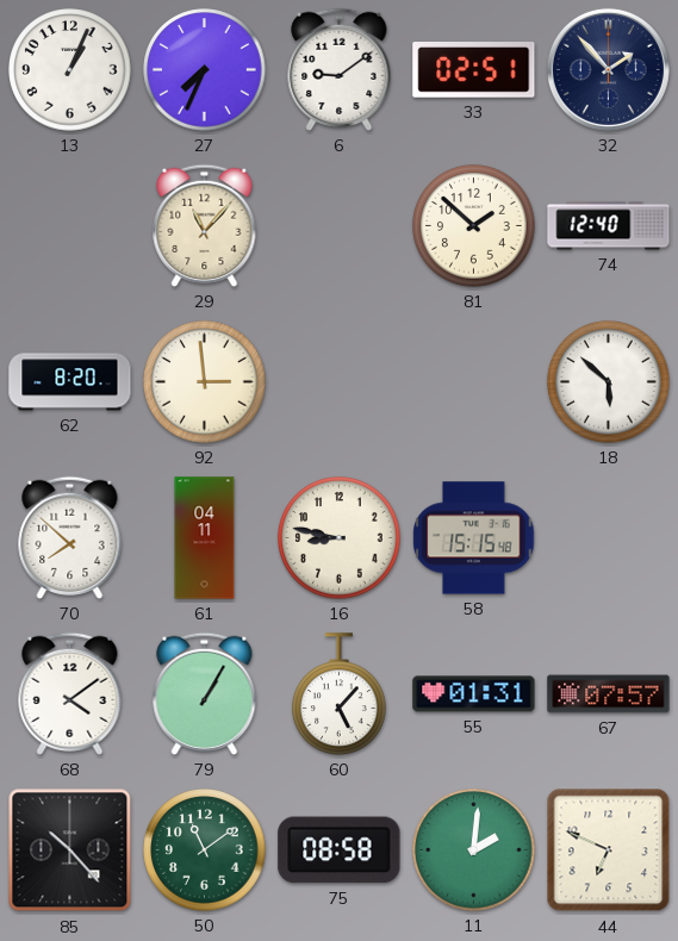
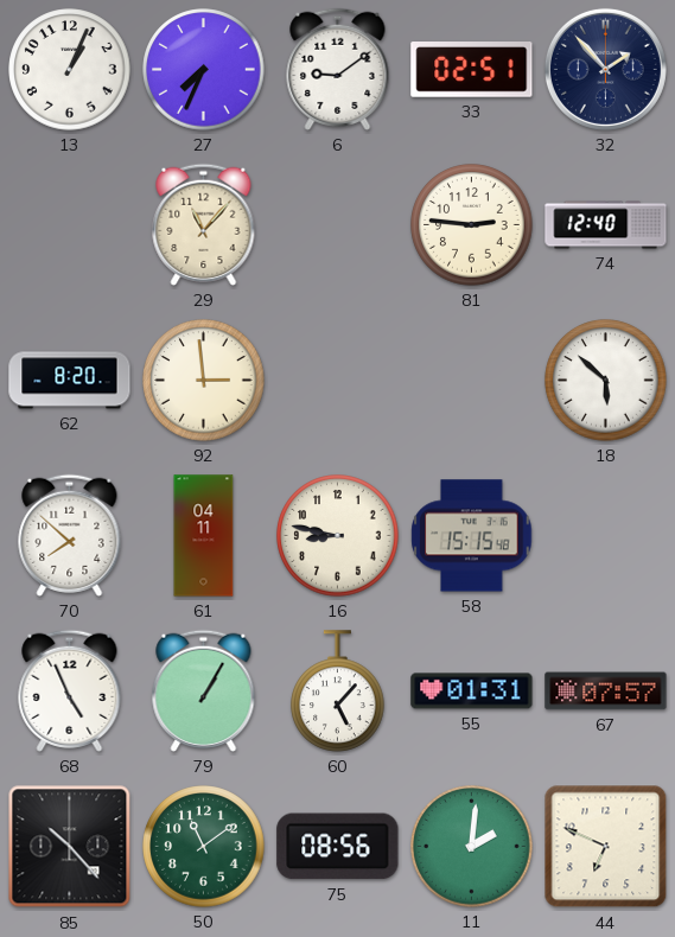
81: 1:52 -> 2:46 (472, 225)
68: 4:09 -> 4:56 (70, 690)
75: 08:58 -> 08:56 (338, 847)
